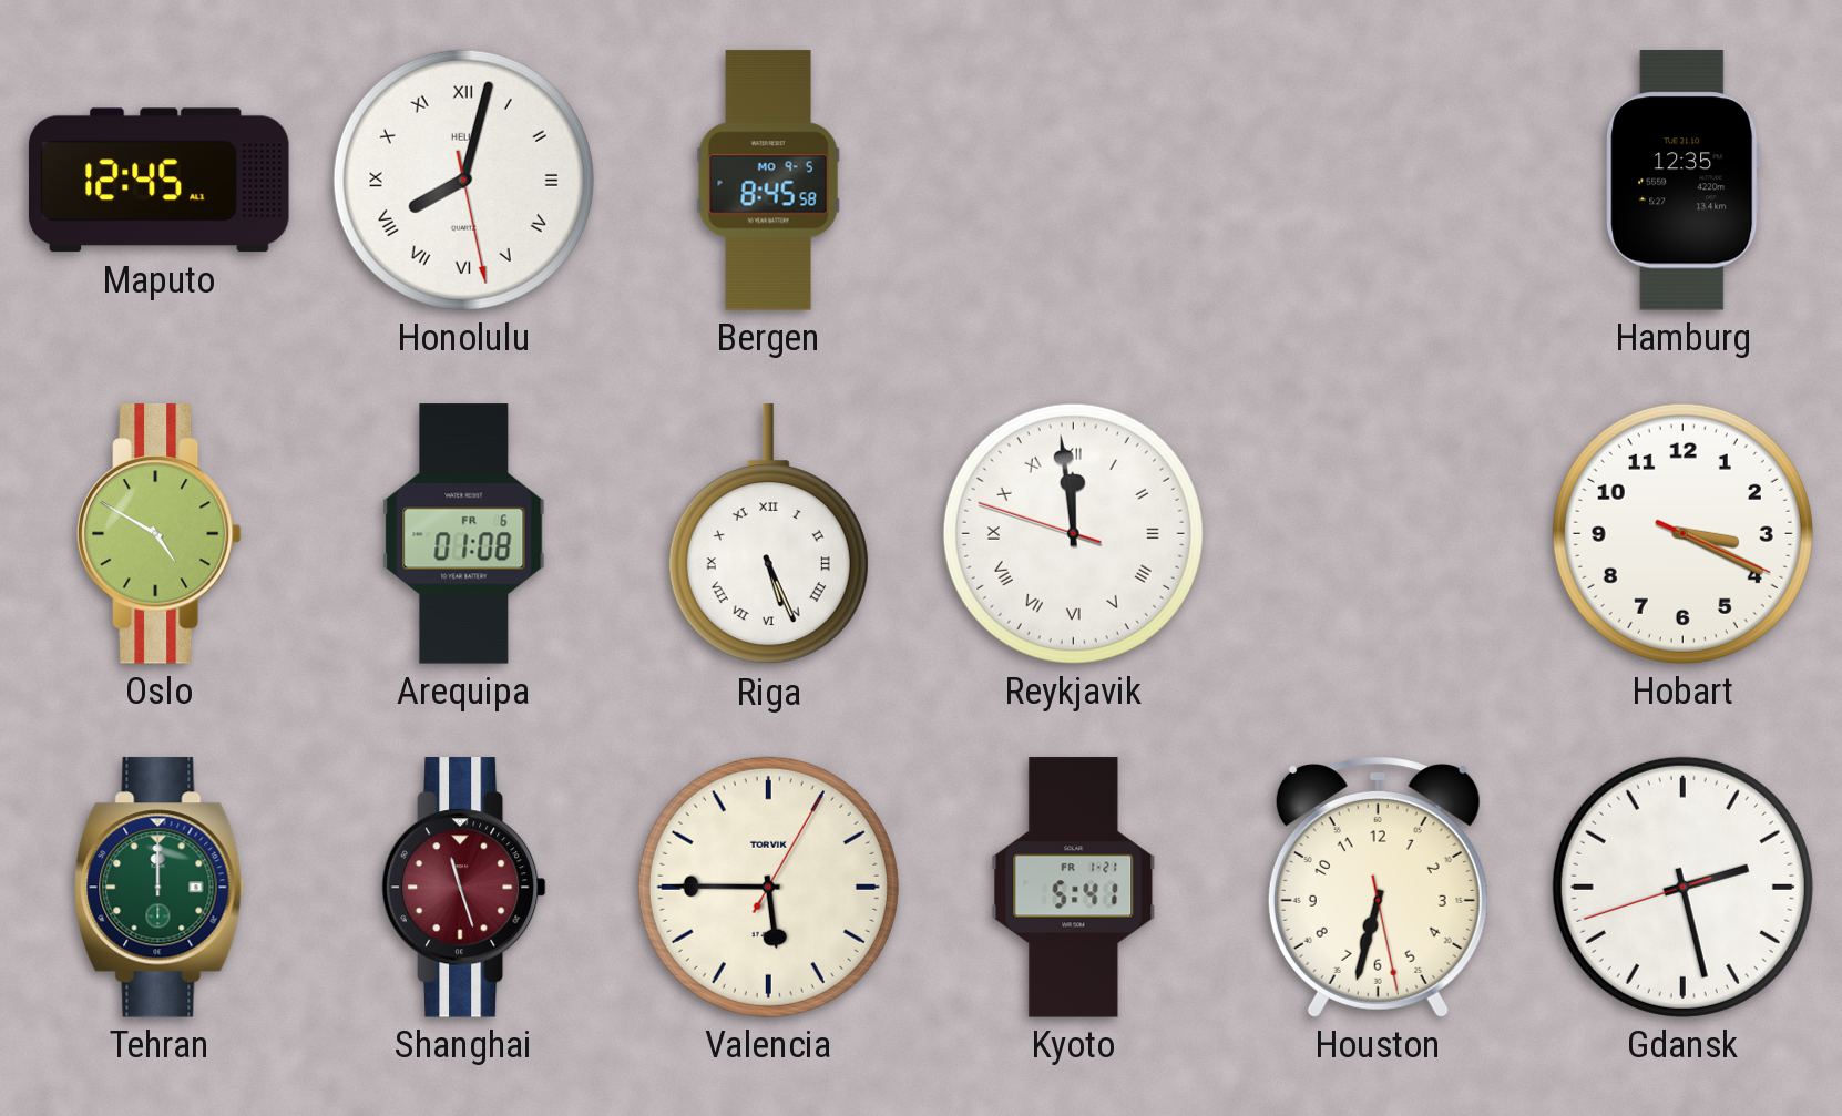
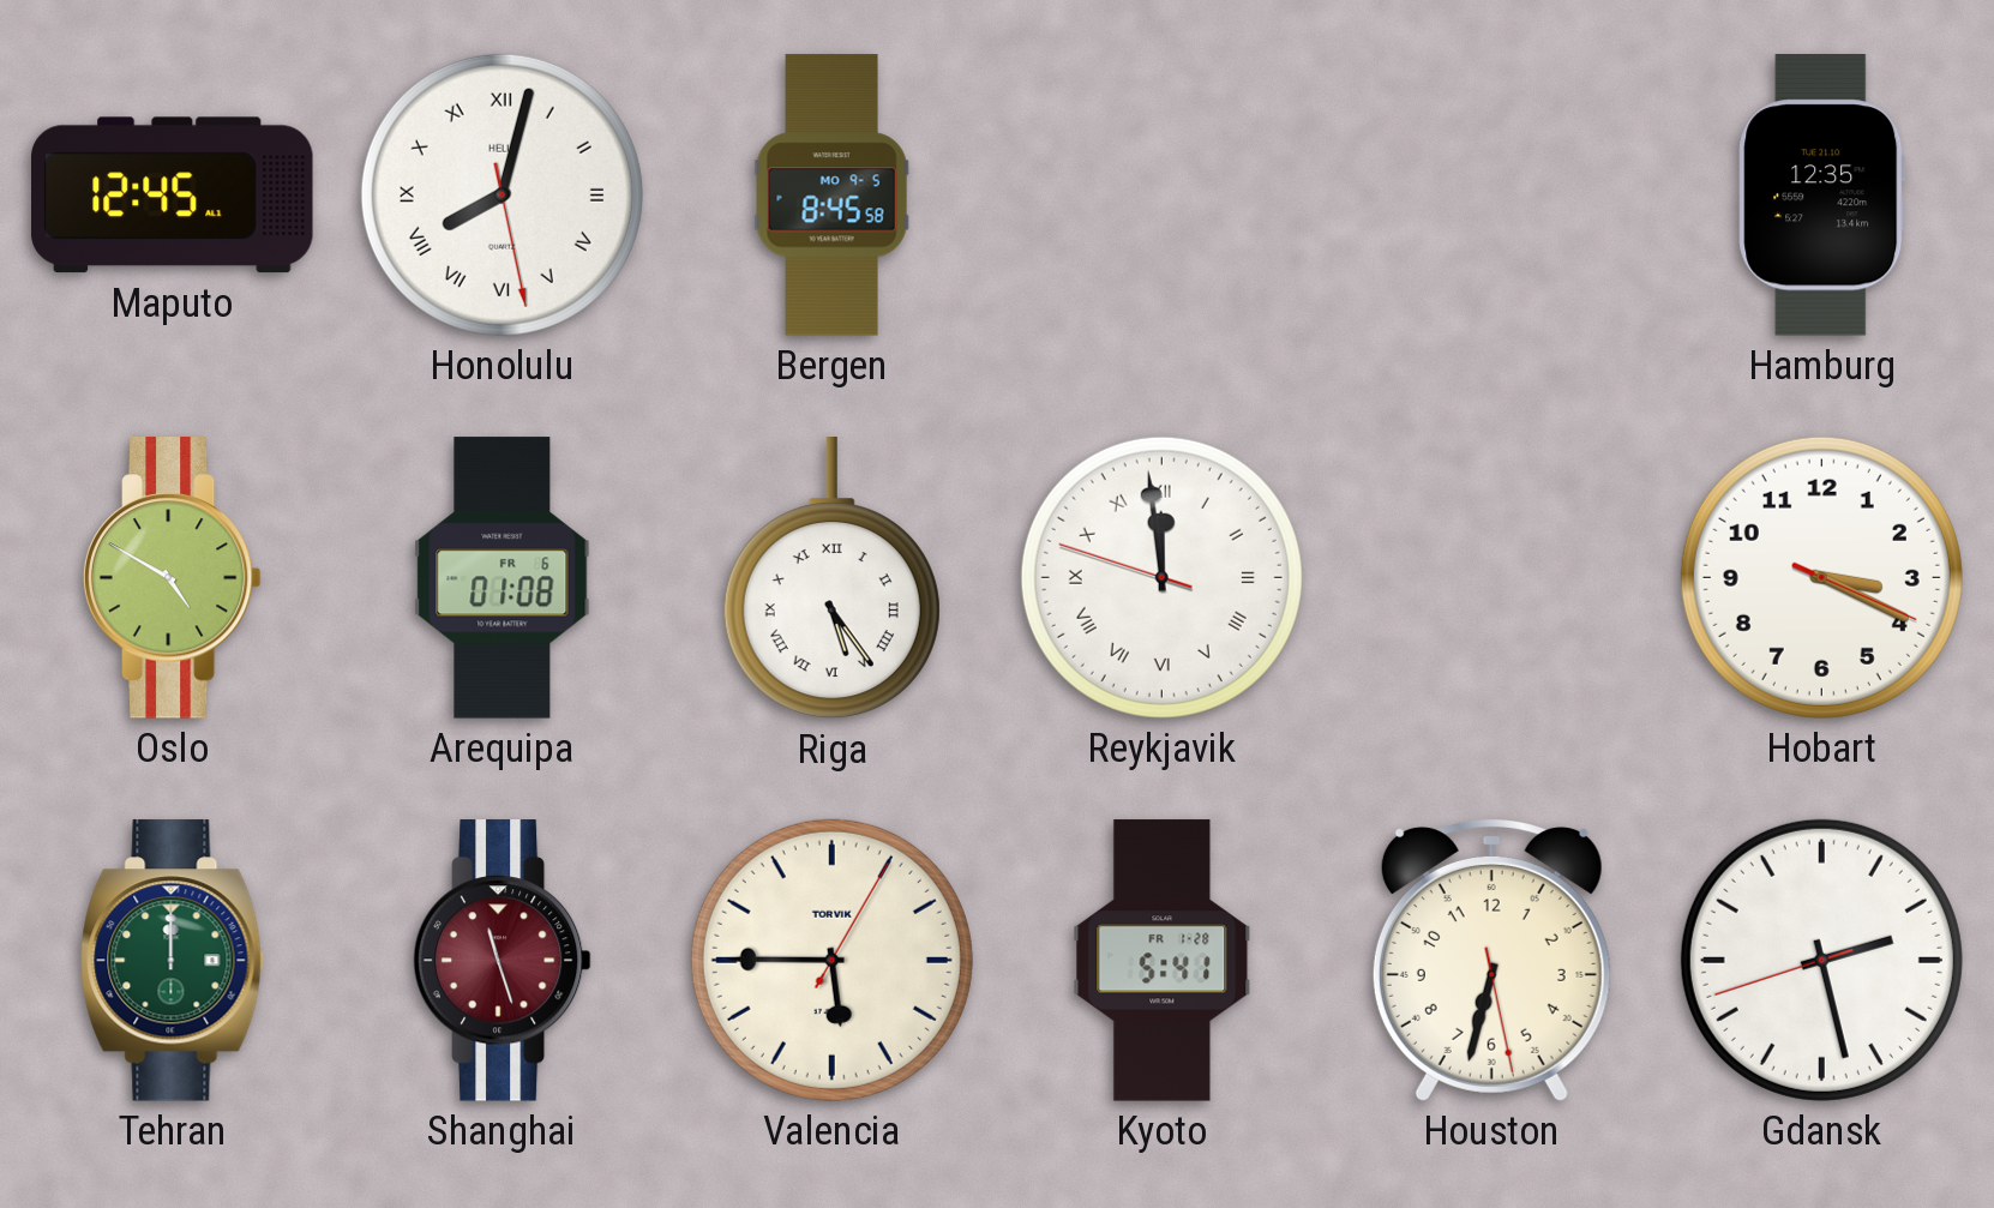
Riga: 5:26 -> 5:24 (831, 579)
Kyoto date: FR 1-21 -> FR 1-28 (1163, 961)
